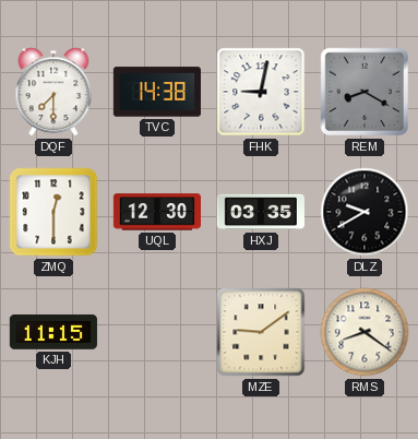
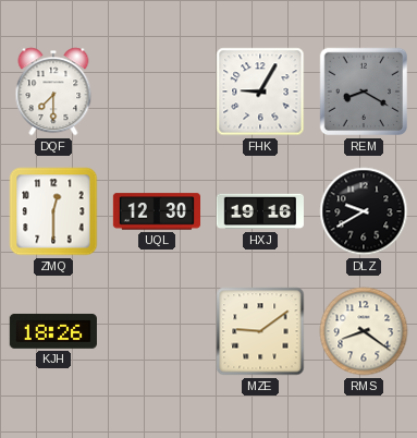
TVC: 14:38 -> none (157, 92)
FHK: 9:02 -> 9:05 (260, 92)
HXJ: 03:35 -> 19:16 (259, 211)
KJH: 11:15 -> 18:26 (53, 331)
